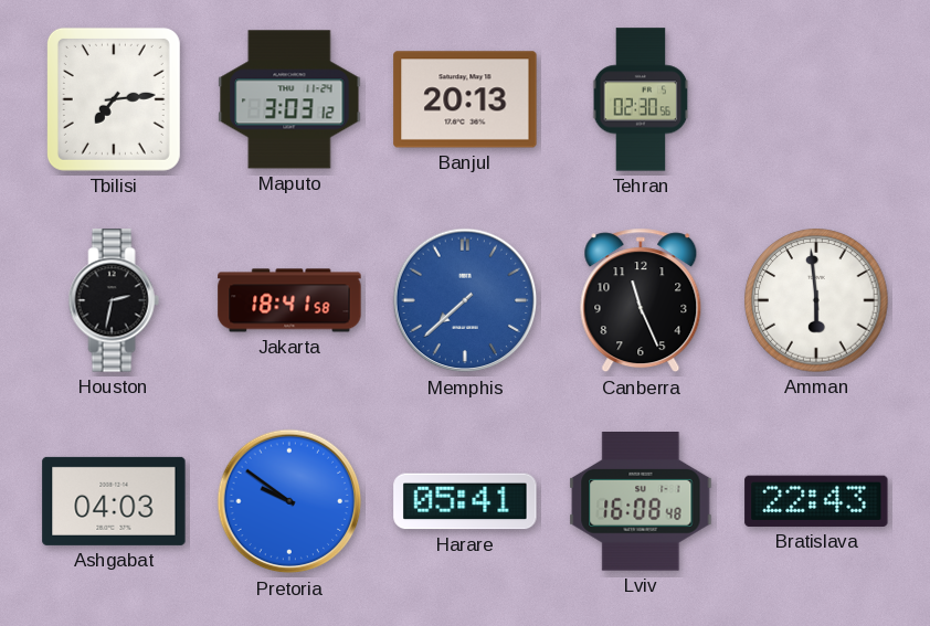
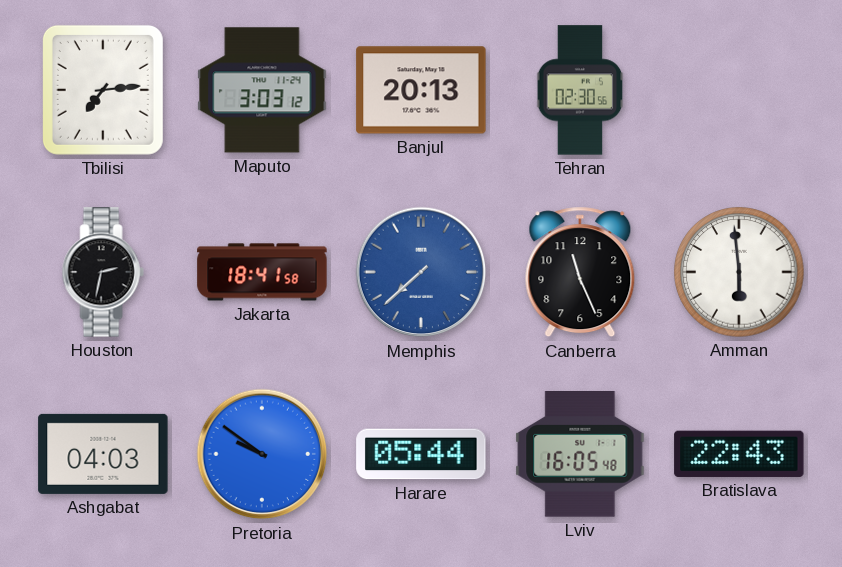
Harare: 05:41 -> 05:44 (421, 454)
Lviv: 16:08 -> 16:05 (580, 454)
